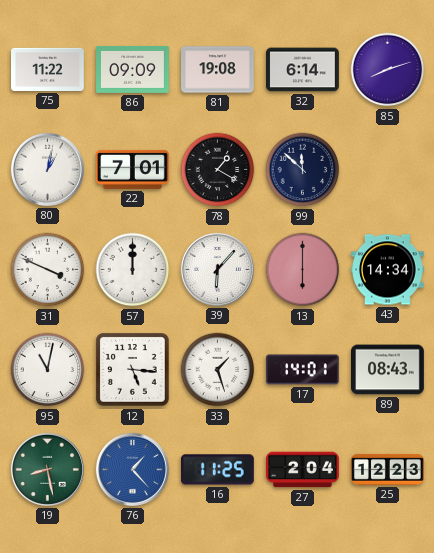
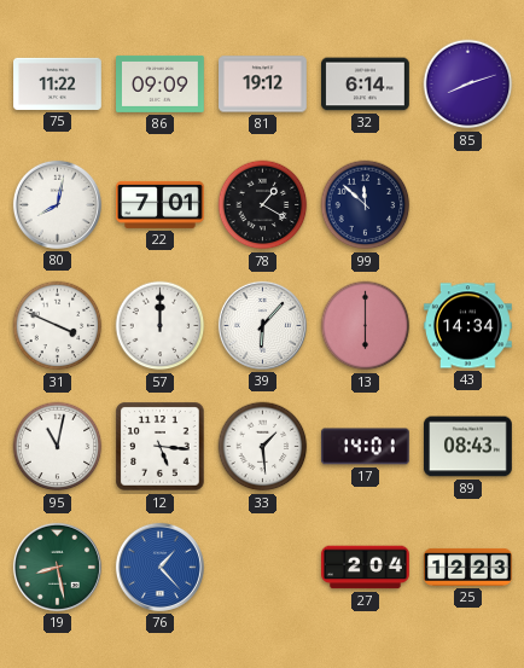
81: 19:08 -> 19:12 (263, 85)
80: 1:02 -> 8:02 (57, 204)
33: 1:27 -> 1:29 (263, 447)
16: 11:25 -> none (217, 470)
